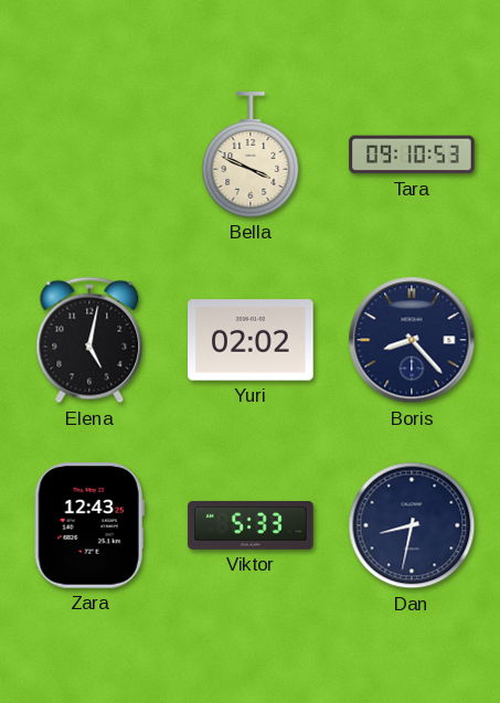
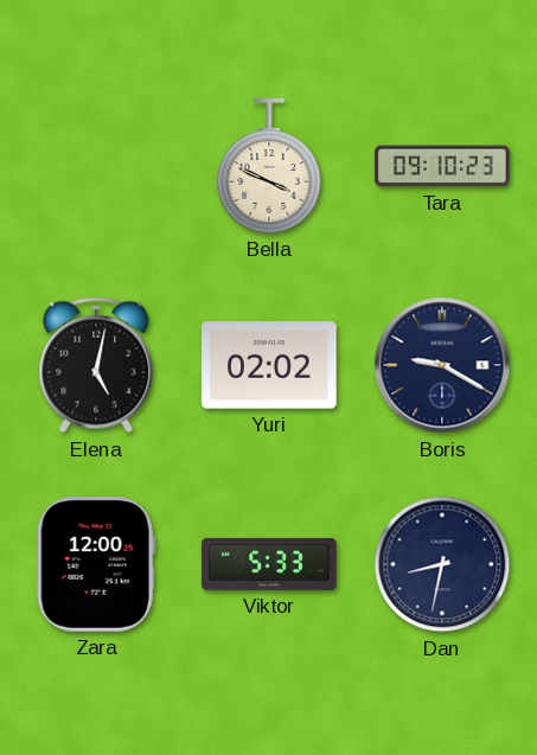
Tara: 09:10:53 -> 09:10:23 (442, 166)
Boris: 8:23 -> 9:20 (442, 365)
Zara: 12:43 -> 12:00 (96, 564)
